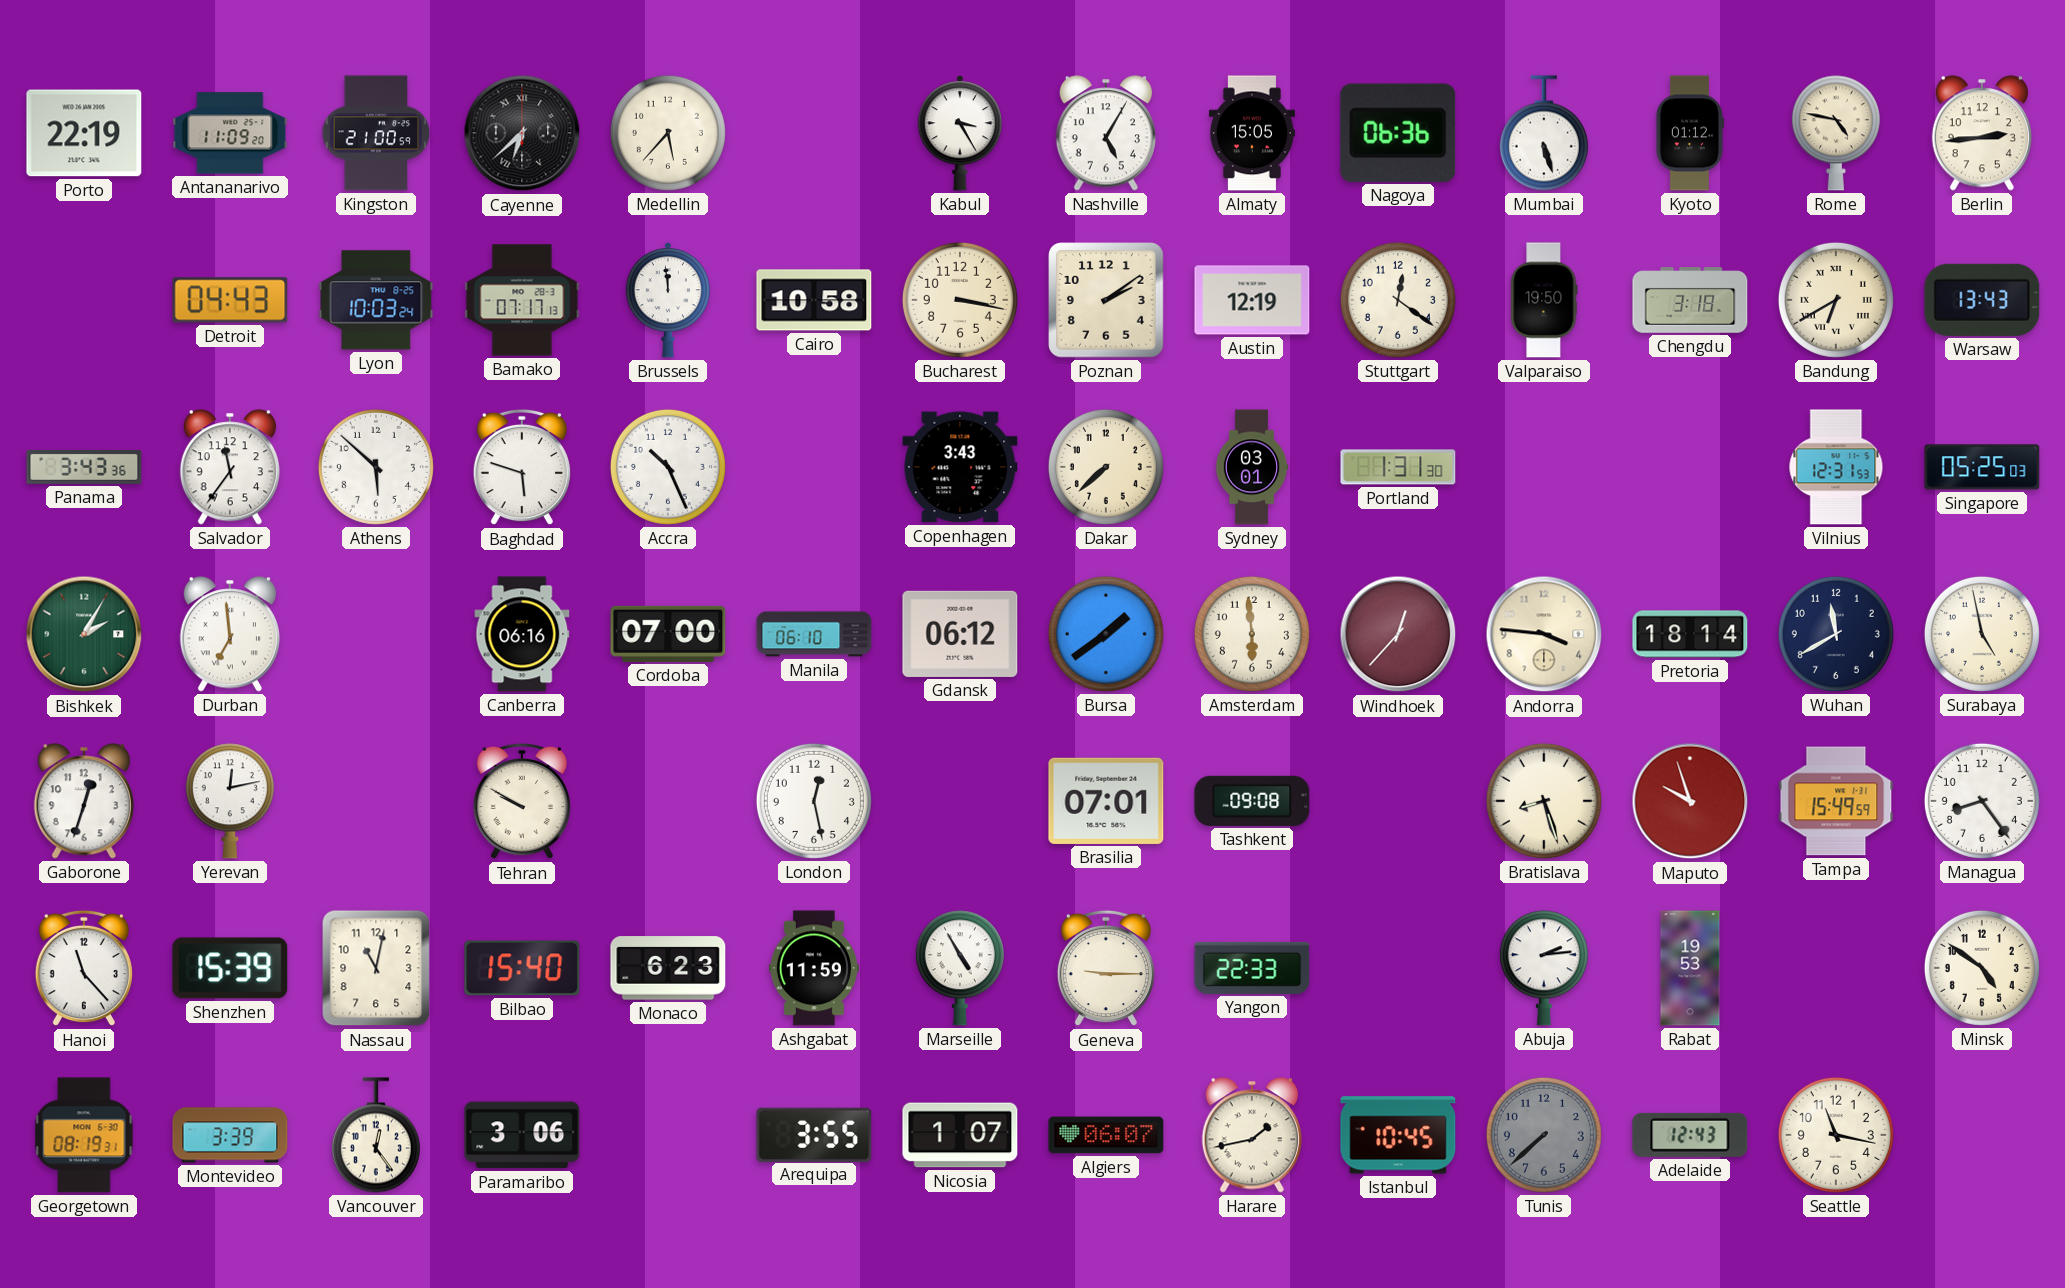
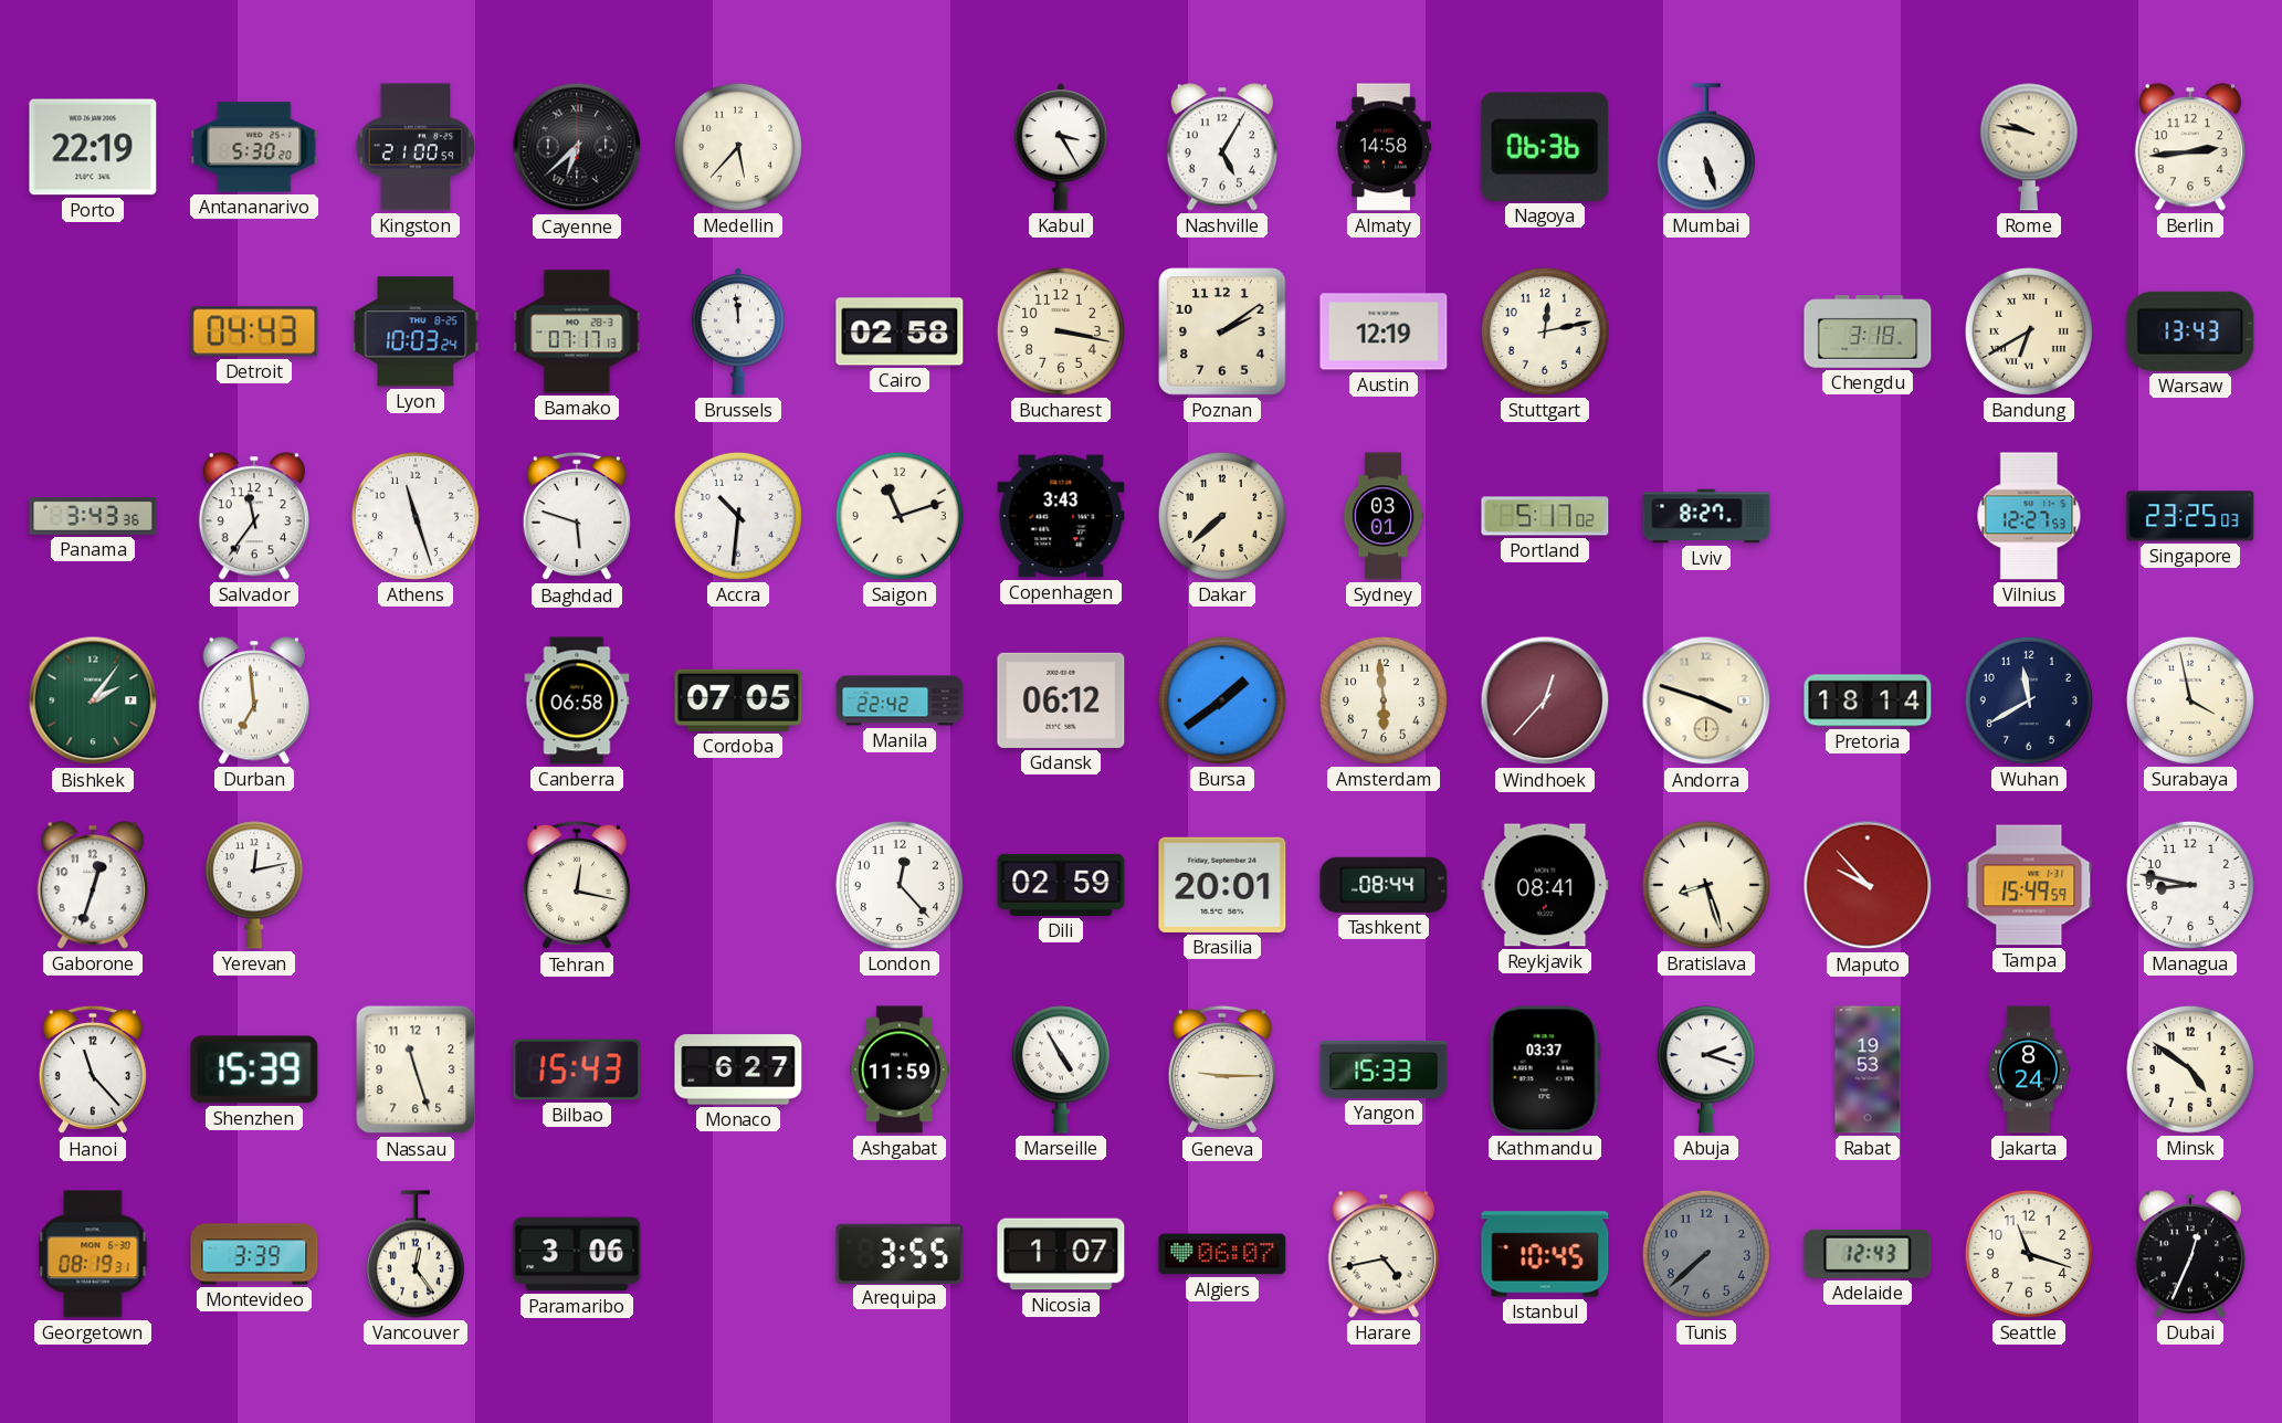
Antananarivo: 11:09 -> 5:30 (254, 147)
Almaty: 15:05 -> 14:58 (1384, 147)
Kyoto: 01:12 -> none (1689, 133)
Rome: 4:47 -> 9:47 (2029, 147)
Cairo: 10:58 -> 02:58 (900, 331)
Stuttgart: 12:21 -> 12:13 (1545, 331)
Valparaiso: 19:50 -> none (1544, 300)
Athens: 5:52 -> 11:27 (416, 516)
Accra: 10:26 -> 10:31 (738, 516)
Saigon: none -> 11:12 (900, 516)
Portland: 1:31 -> 5:17 (1545, 516)
Lviv: none -> 8:27 (1706, 516)
Vilnius: 12:31 -> 12:27 (2029, 516)
Singapore: 05:25 -> 23:25 (2190, 516)
Bishkek: 2:05 -> 2:06 (93, 700)
Canberra: 06:16 -> 06:58 (577, 700)
Cordoba: 07:00 -> 07:05 (738, 700)
Manila: 06:10 -> 22:42 (900, 700)
Andorra: 3:46 -> 3:48 (1706, 700)
Surabaya: 4:58 -> 3:58 (2190, 700)
Tehran: 9:50 -> 12:17 (577, 885)
London: 12:28 -> 12:23 (900, 885)
Dili: none -> 02:59 (1061, 885)
Brasilia: 07:01 -> 20:01 (1222, 885)
Tashkent: 09:08 -> 08:44 (1384, 885)
Reykjavik: none -> 08:41 (1545, 885)
Maputo: 9:57 -> 9:53 (1868, 885)
Managua: 8:24 -> 8:47 (2190, 885)
Nassau: 11:02 -> 11:27 (416, 1069)
Bilbao: 15:40 -> 15:43 (577, 1069)
Monaco: 6:23 -> 6:27 (738, 1069)
Yangon: 22:33 -> 15:33 (1384, 1069)
Kathmandu: none -> 03:37 (1545, 1069)
Abuja: 2:14 -> 2:18 (1706, 1069)
Jakarta: none -> 8:24 (2029, 1069)
Harare: 1:43 -> 4:43 (1384, 1254)
Seattle: 11:17 -> 11:18 (2029, 1254)
Dubai: none -> 12:34 (2190, 1254)
